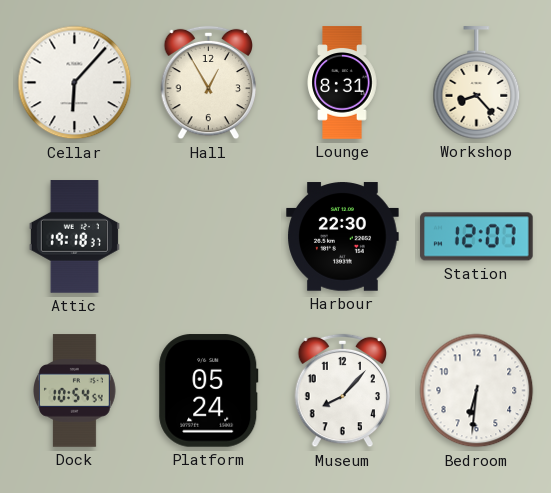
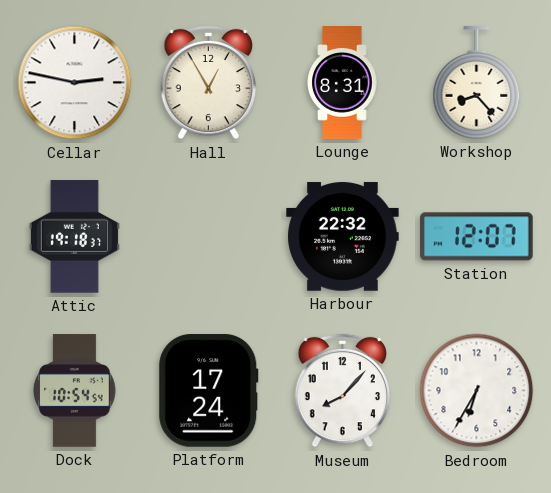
Cellar: 6:07 -> 2:47 (75, 83)
Harbour: 22:30 -> 22:32 (343, 237)
Platform: 05:24 -> 17:24 (209, 391)
Bedroom: 6:31 -> 6:35 (477, 391)
